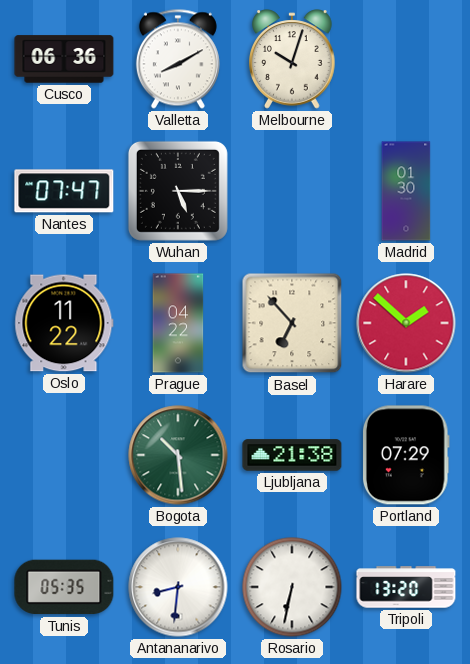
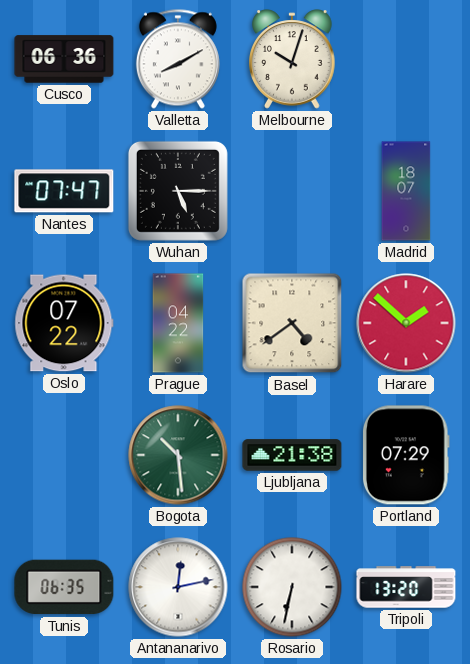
Madrid: 01:30 -> 18:07 (406, 191)
Oslo: 11:22 -> 07:22 (64, 323)
Basel: 6:53 -> 4:39 (292, 323)
Tunis: 05:35 -> 06:35 (64, 587)
Antananarivo: 8:31 -> 12:13 (178, 587)
